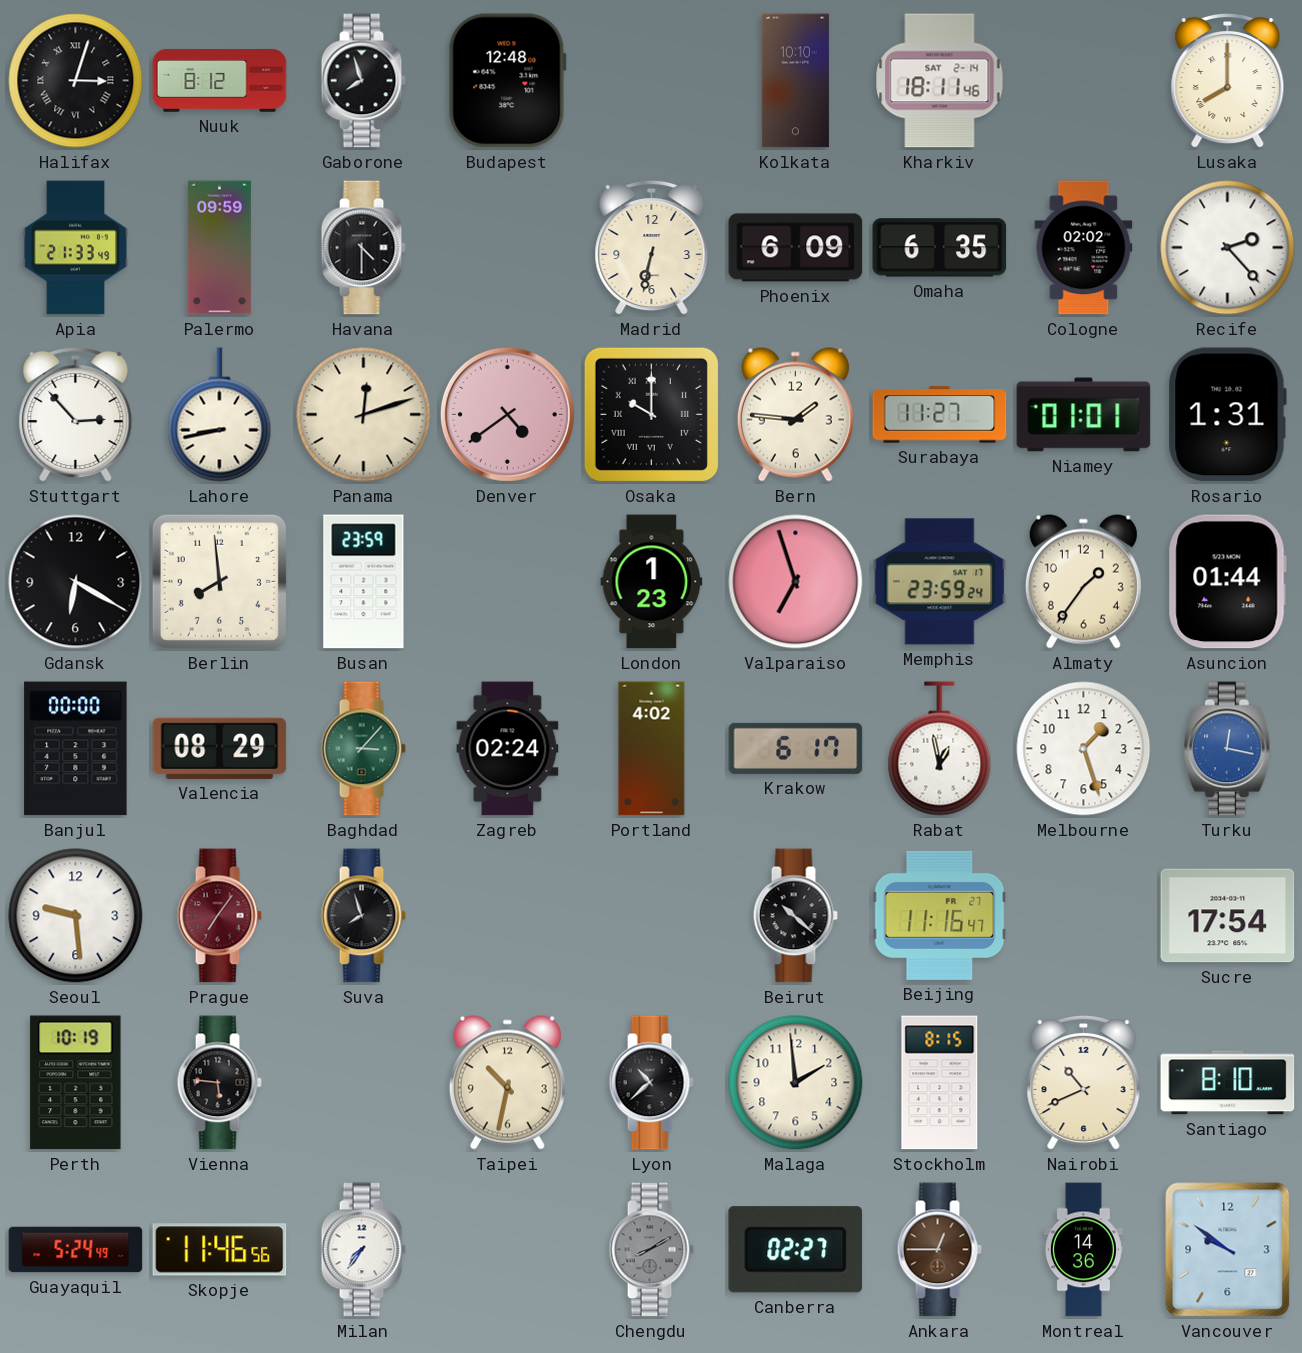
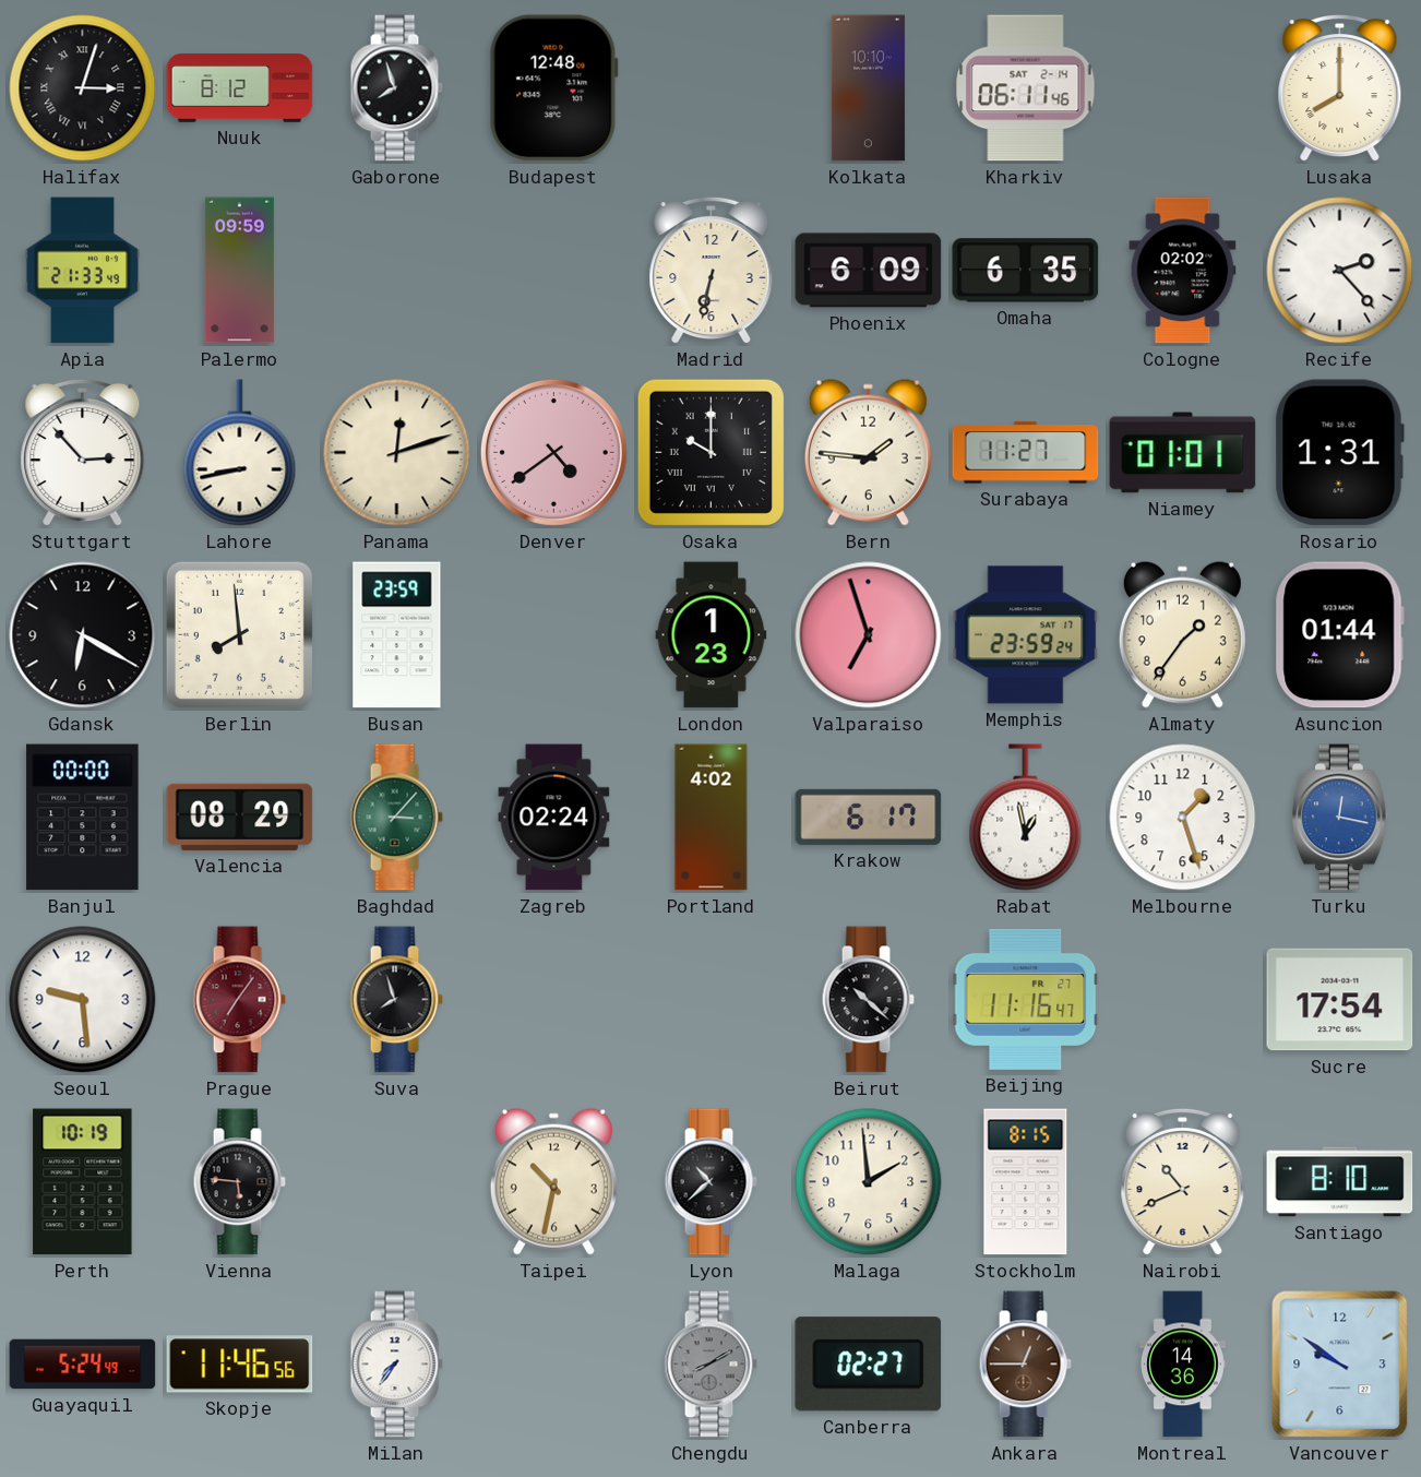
Kharkiv: 18:11 -> 06:11 (1026, 88)
Havana: 4:30 -> none (363, 248)
